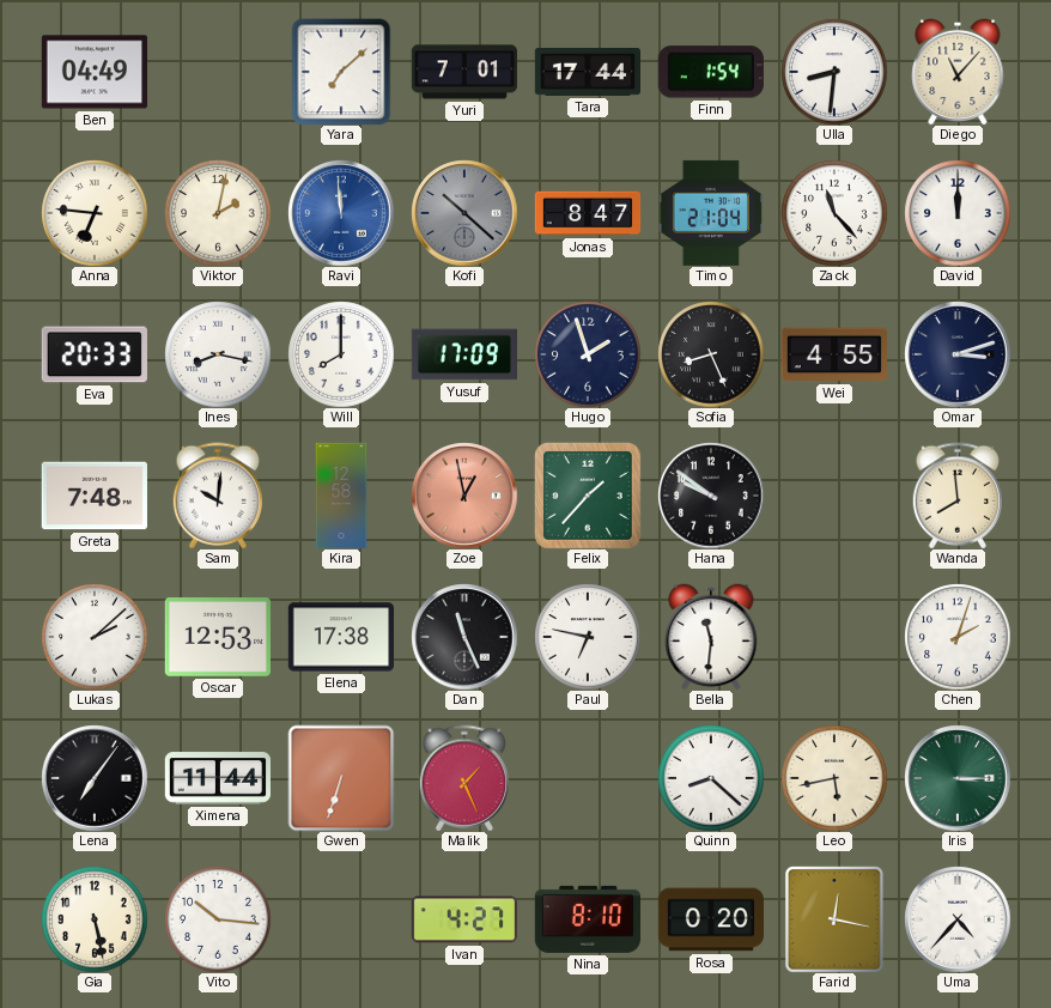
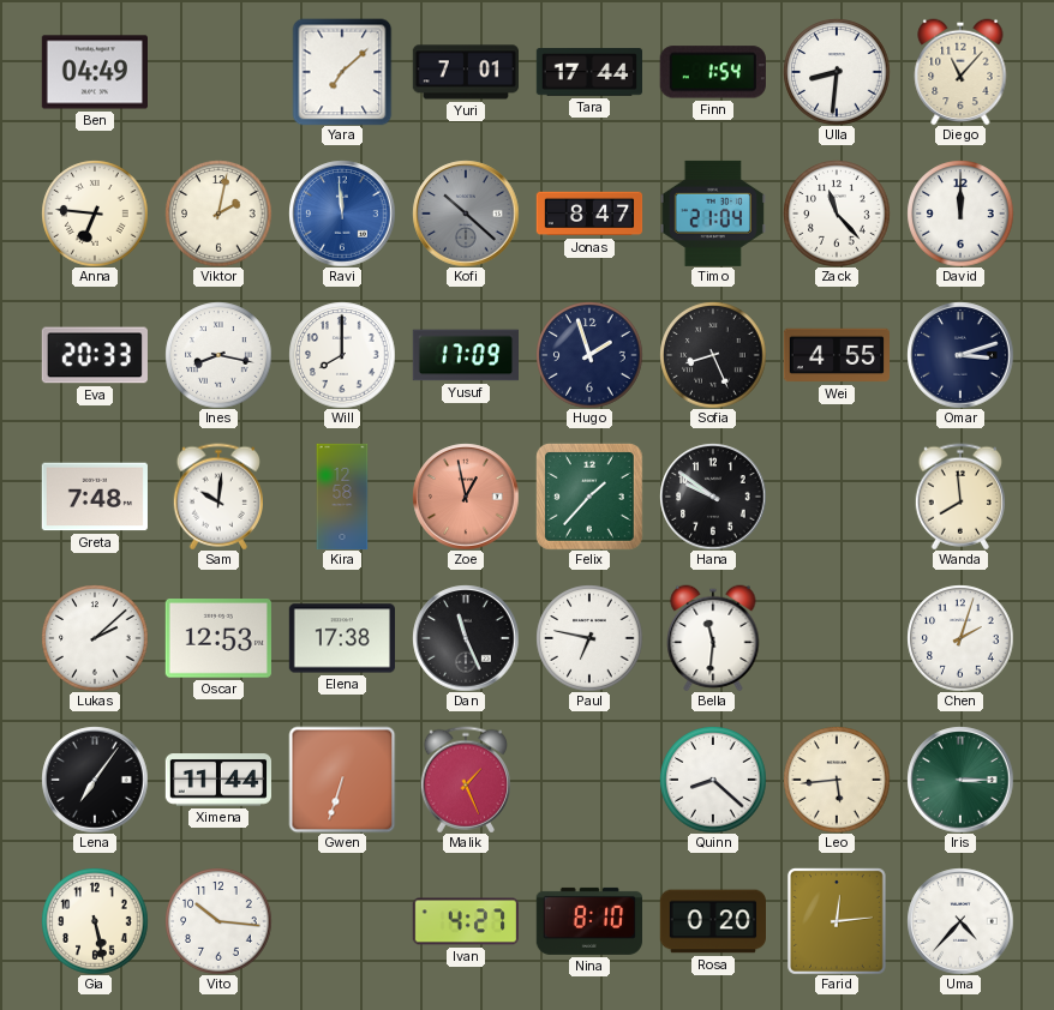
Leo: 5:43 -> 5:44 (837, 780)
Farid: 12:17 -> 12:14 (837, 921)
